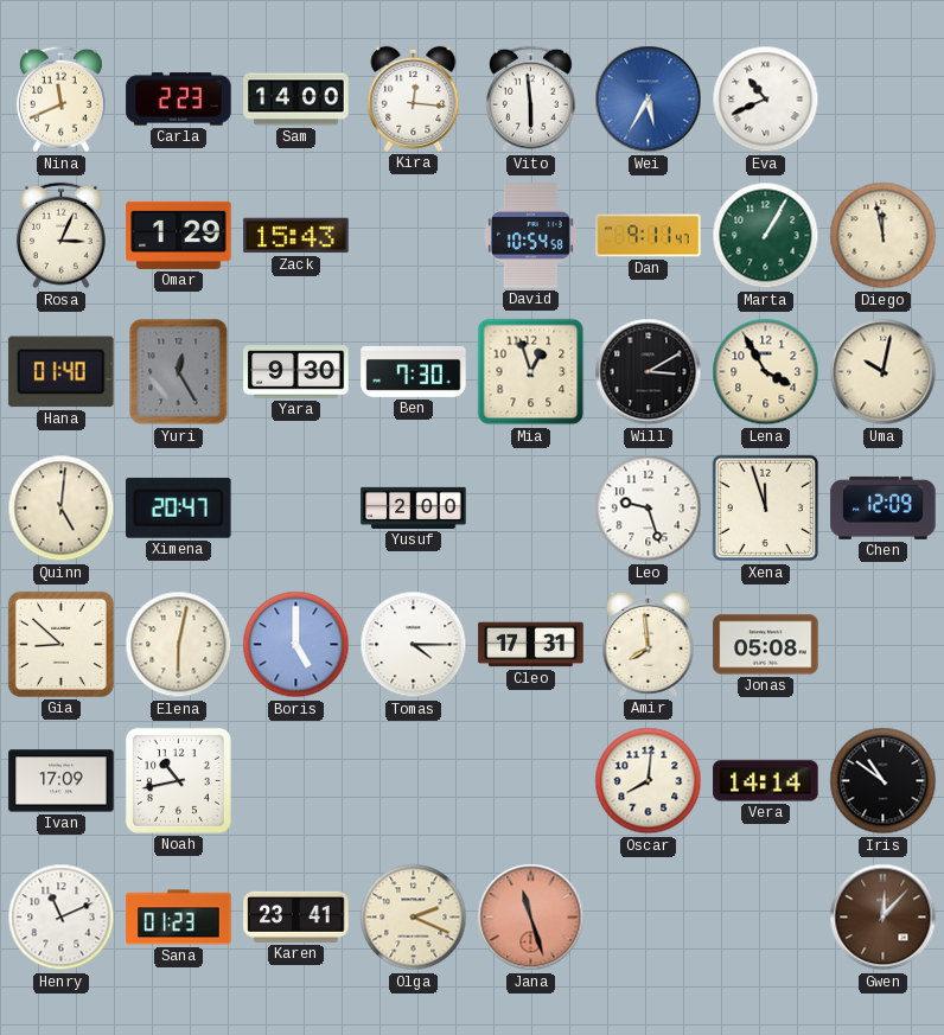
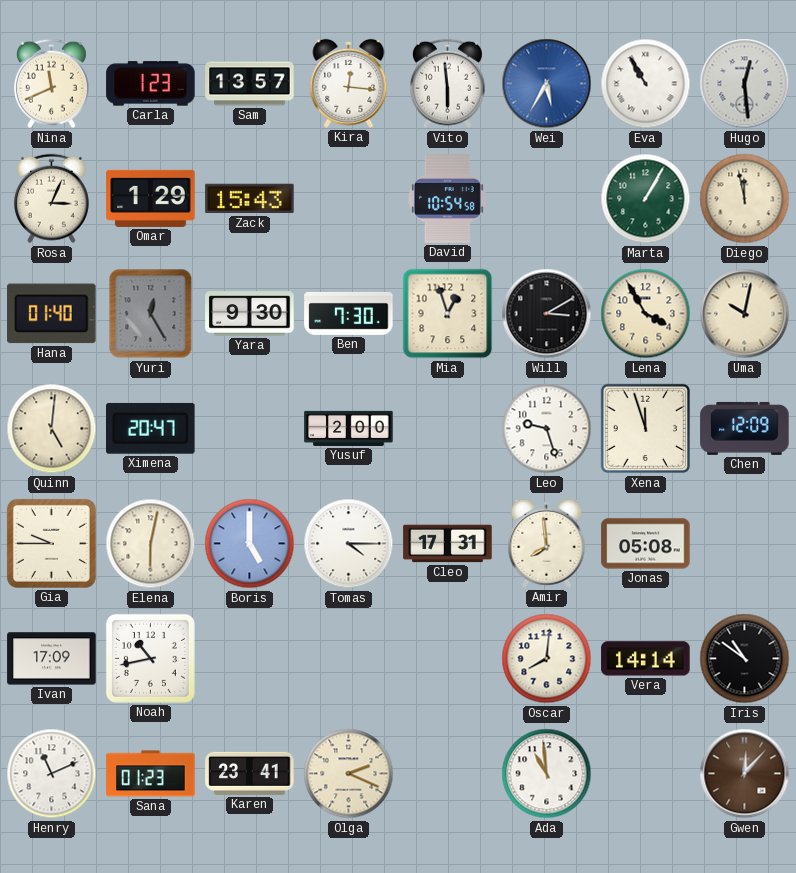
Carla: 2:23 -> 1:23 (151, 84)
Sam: 14:00 -> 13:57 (250, 84)
Eva: 10:41 -> 10:55 (646, 84)
Hugo: none -> 12:29 (745, 84)
Dan: 9:11 -> none (649, 236)
Gia: 8:52 -> 9:45 (51, 543)
Jana: 11:27 -> none (531, 918)
Ada: none -> 10:59 (547, 774)
